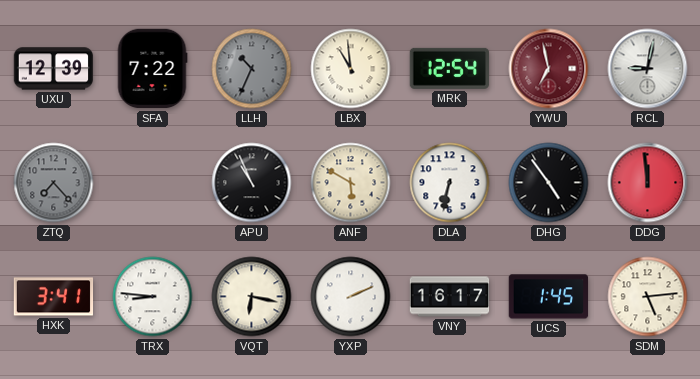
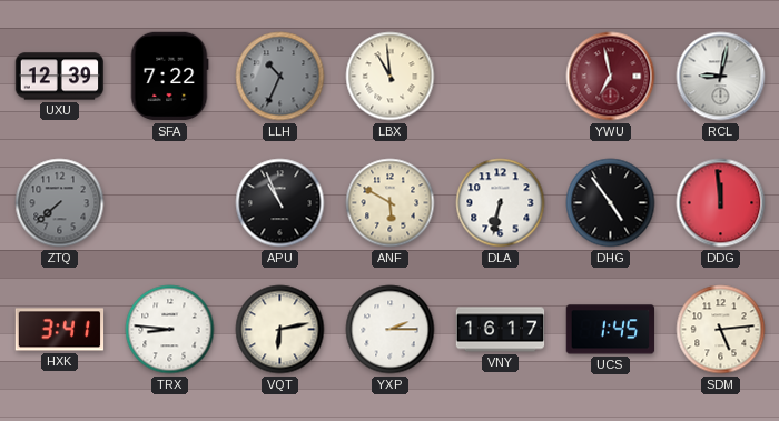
MRK: 12:54 -> none (450, 68)
ZTQ: 7:23 -> 7:38 (60, 203)
VQT: 6:17 -> 6:13 (280, 330)
YXP: 2:11 -> 2:15 (391, 330)
